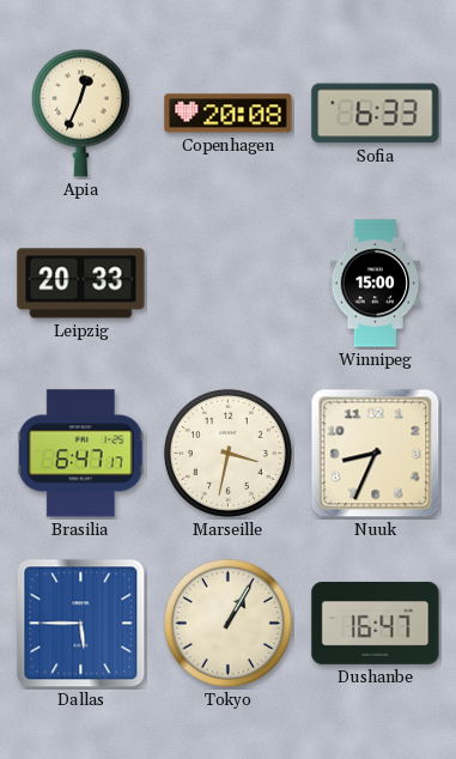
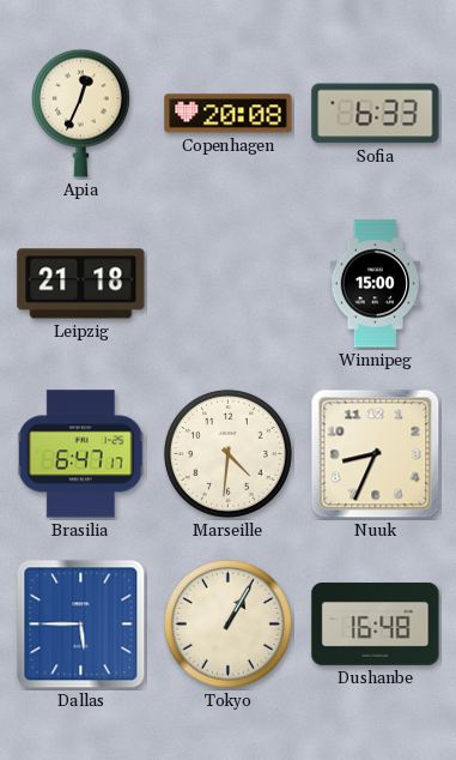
Leipzig: 20:33 -> 21:18 (81, 284)
Marseille: 3:32 -> 4:31 (227, 453)
Dushanbe: 16:47 -> 16:48 (376, 623)
